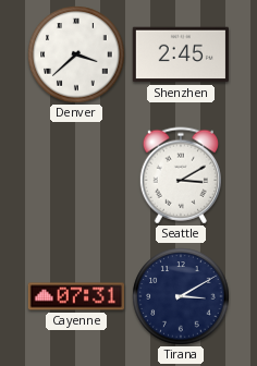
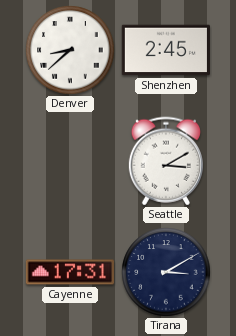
Denver: 3:38 -> 8:38 (70, 50)
Cayenne: 07:31 -> 17:31 (69, 272)
